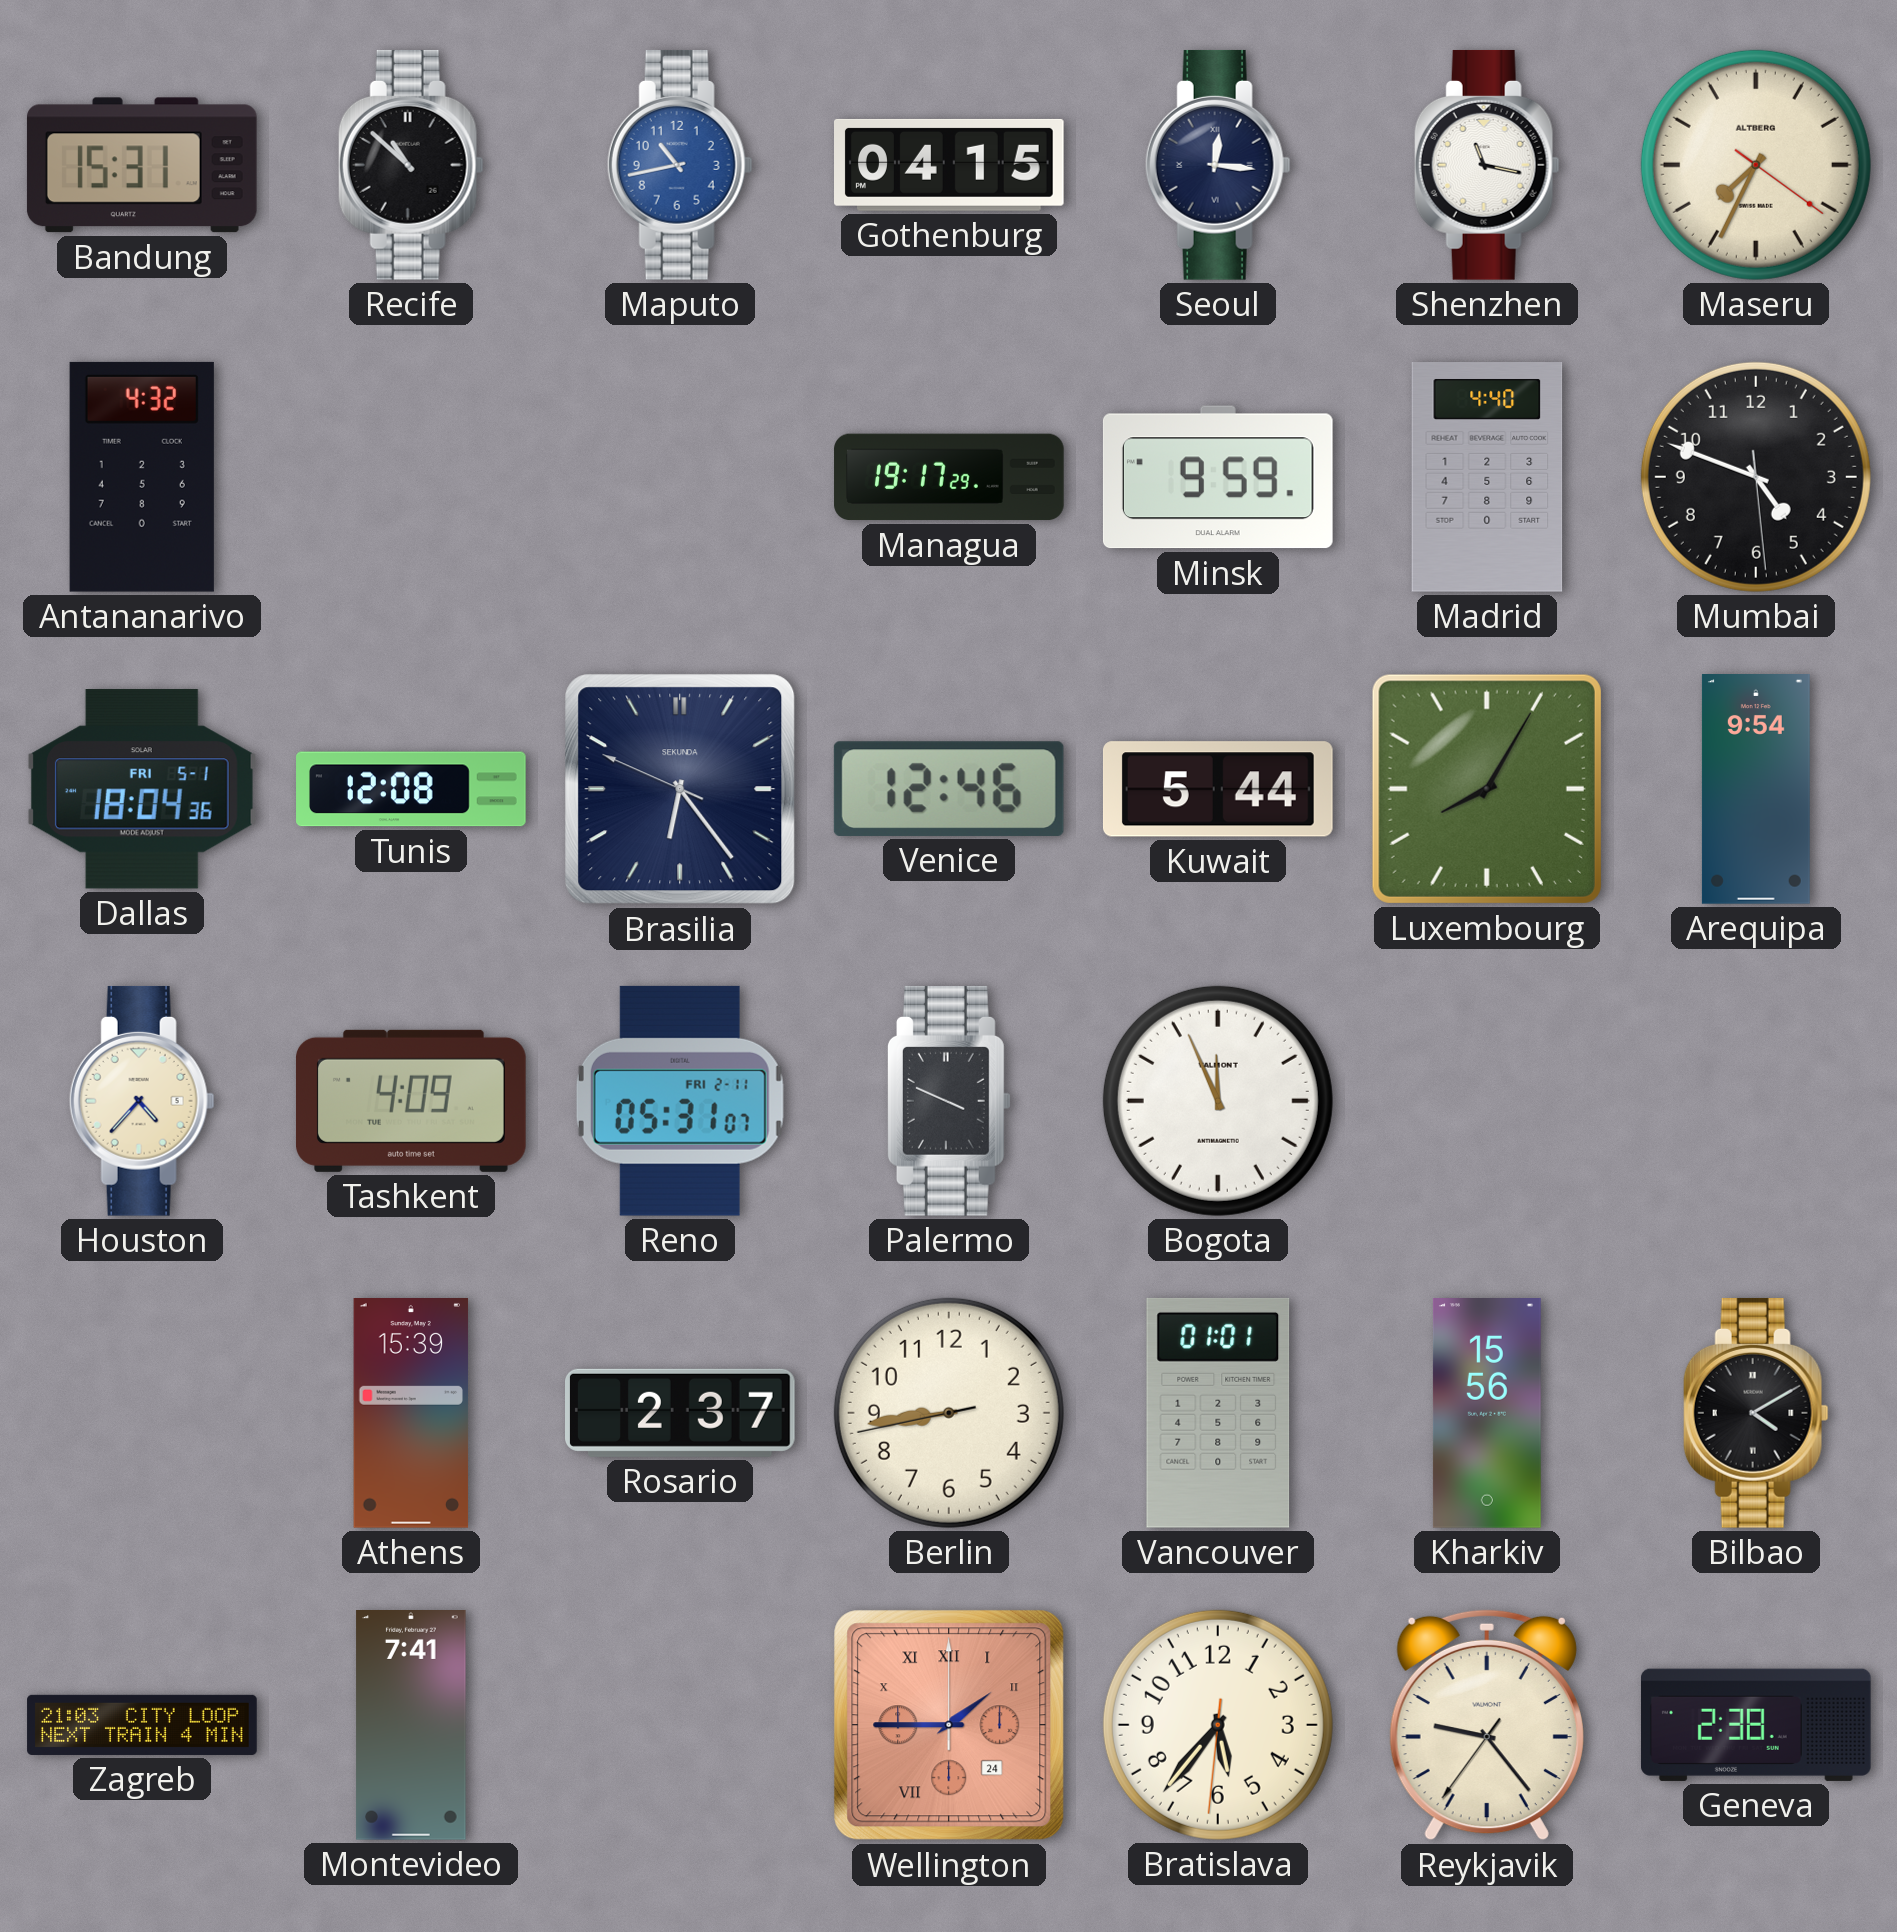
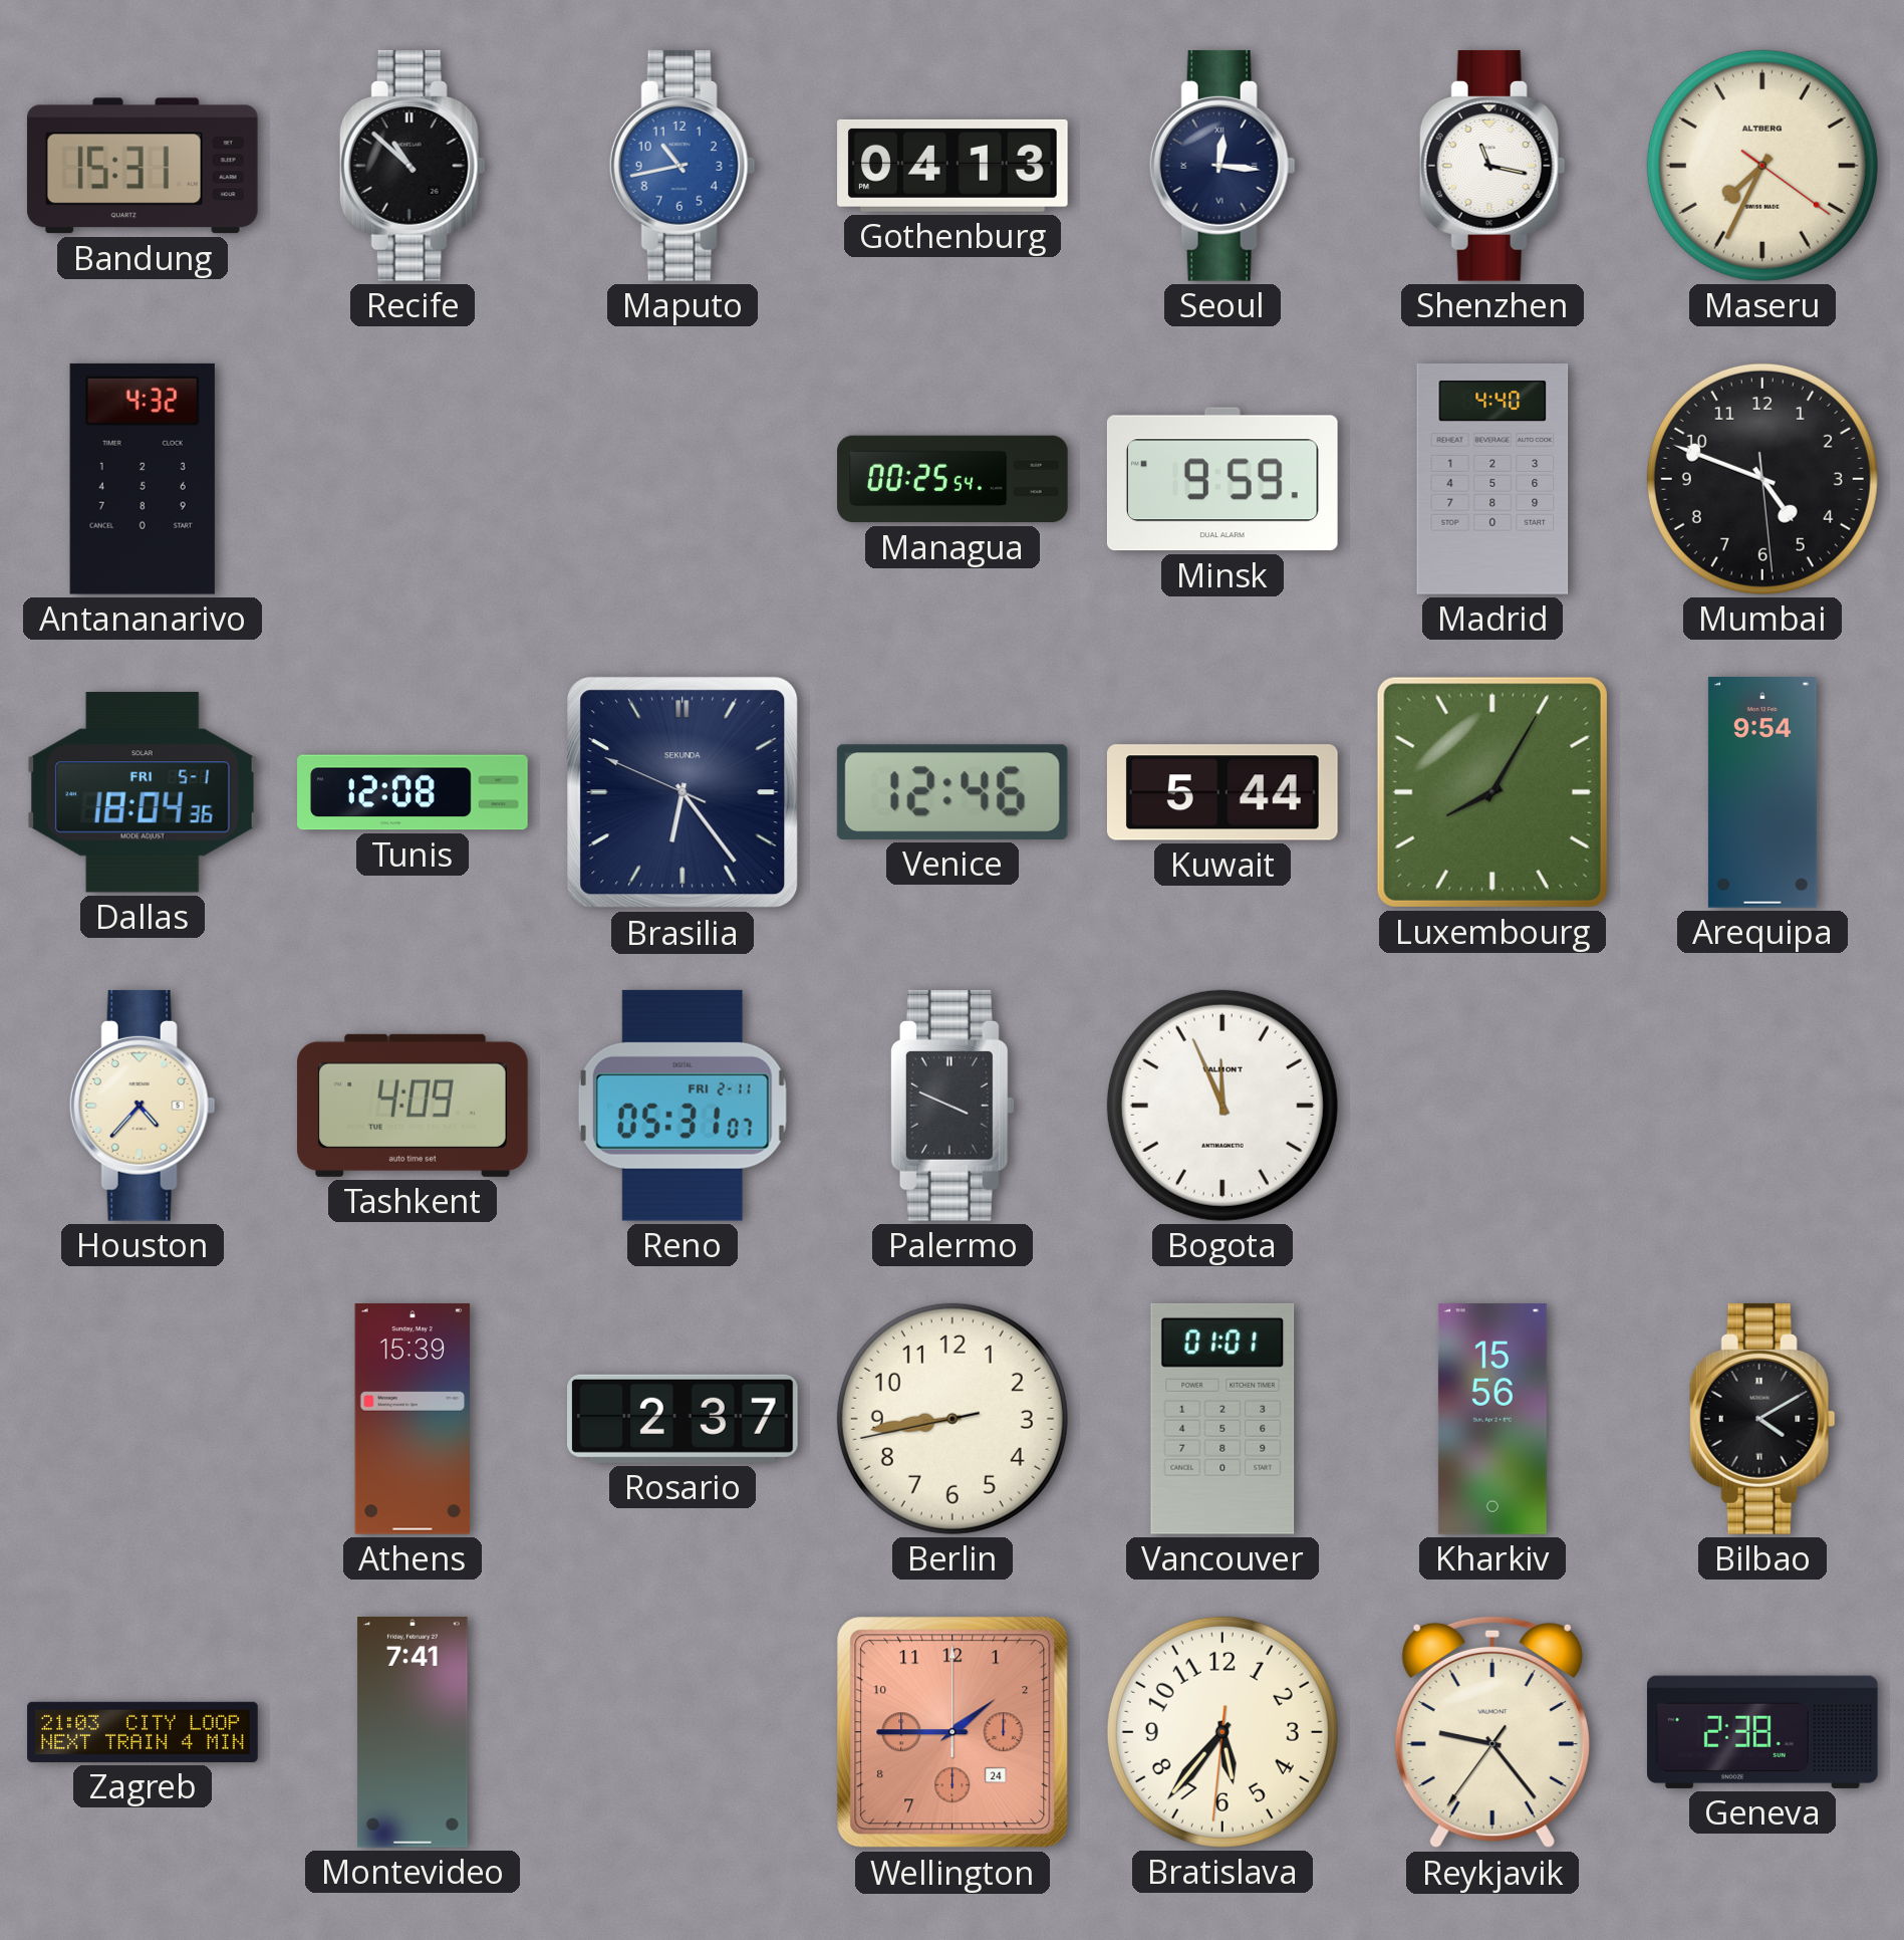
Gothenburg: 04:15 -> 04:13 (954, 166)
Managua: 19:17 -> 00:25 (953, 479)
Wellington numerals: Roman -> Arabic (953, 1732)
